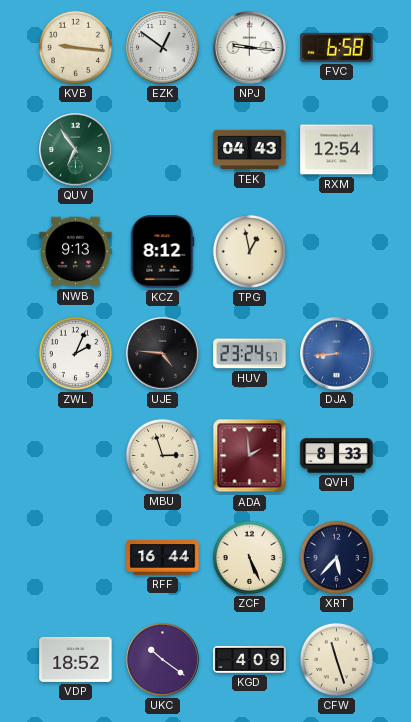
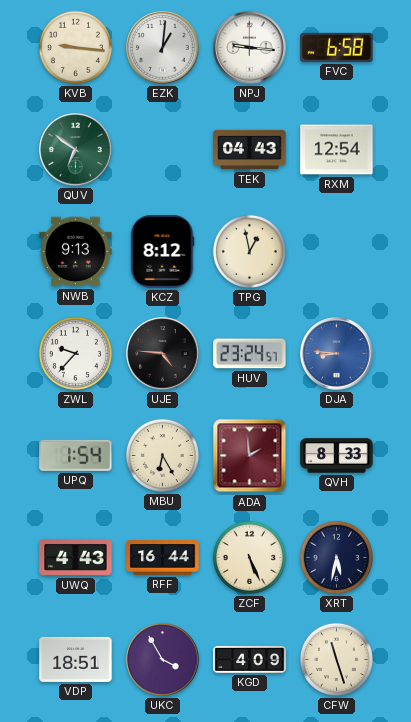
EZK: 12:51 -> 1:01 (163, 48)
QUV: 6:54 -> 6:51 (76, 150)
ZWL: 2:04 -> 9:37 (75, 353)
DJA: 8:44 -> 8:46 (337, 354)
UPQ: none -> 1:54 (76, 455)
MBU: 2:57 -> 6:25 (162, 455)
UWQ: none -> 4:43 (76, 557)
XRT: 5:37 -> 5:32 (336, 557)
VDP: 18:52 -> 18:51 (76, 659)
UKC: 10:21 -> 3:55 (163, 660)
